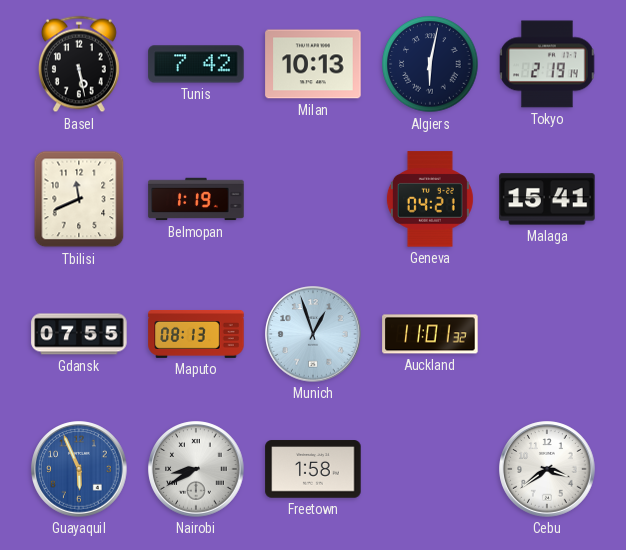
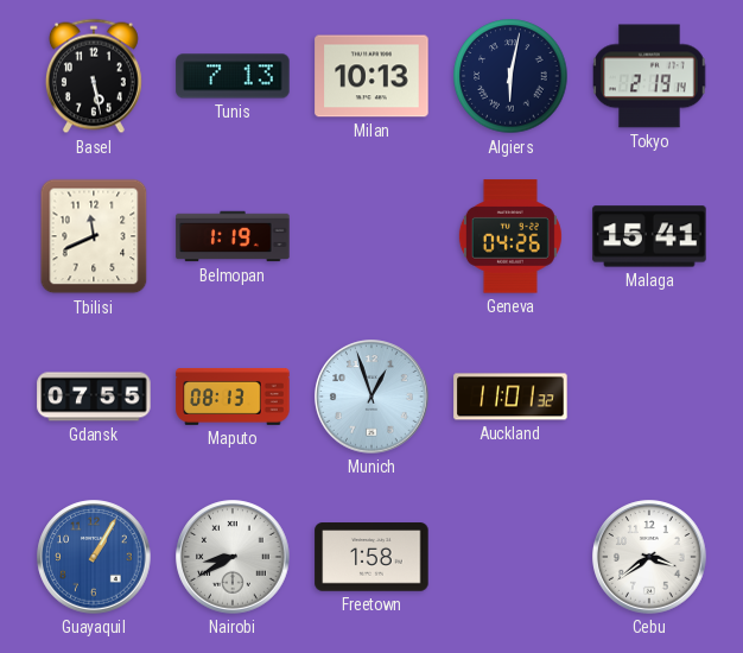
Tunis: 7:42 -> 7:13 (233, 76)
Geneva: 04:21 -> 04:26 (510, 236)
Guayaquil: 5:56 -> 1:05 (94, 557)
